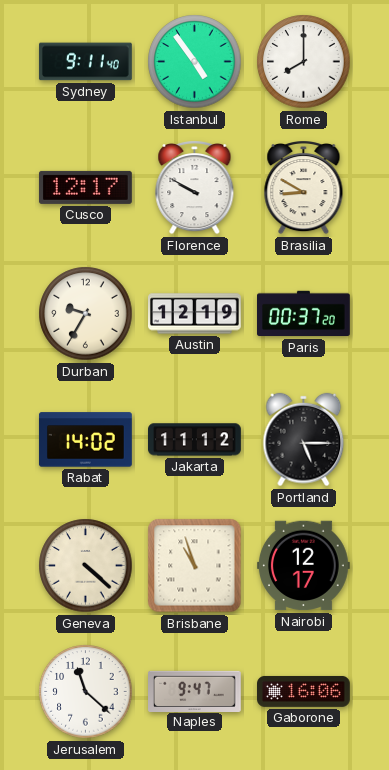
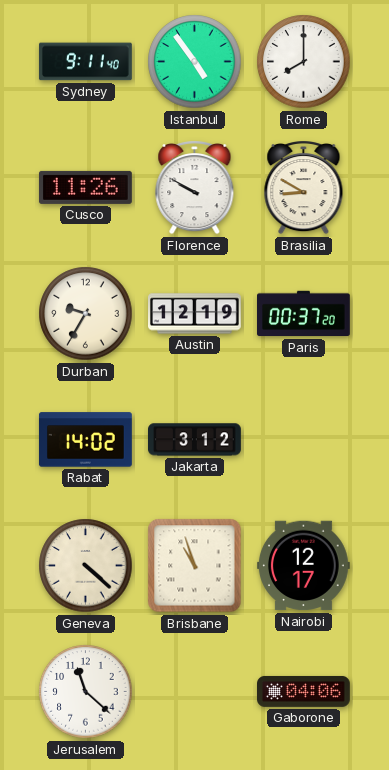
Cusco: 12:17 -> 11:26 (85, 187)
Jakarta: 11:12 -> 3:12 (195, 440)
Portland: 5:15 -> none (304, 440)
Naples: 9:47 -> none (195, 691)
Gaborone: 16:06 -> 04:06 (304, 691)
